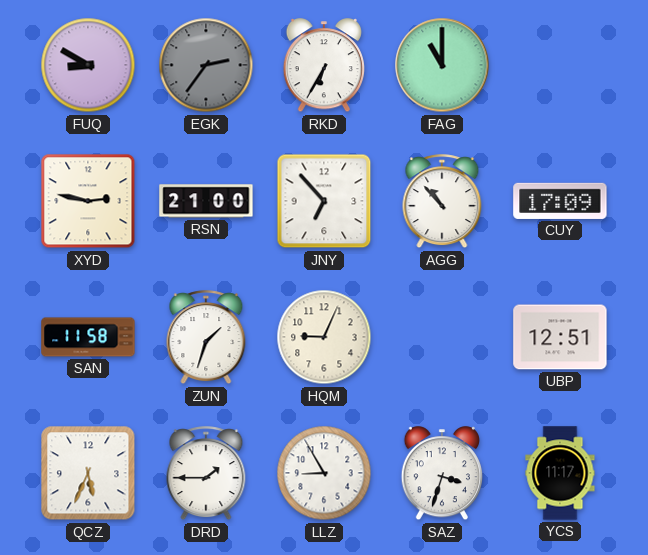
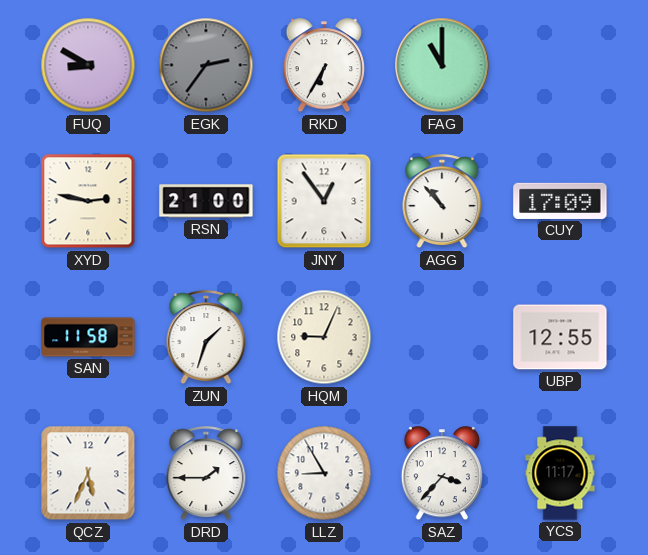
JNY: 6:53 -> 12:54 (324, 201)
UBP: 12:51 -> 12:55 (560, 337)
SAZ: 3:33 -> 3:37 (441, 474)
